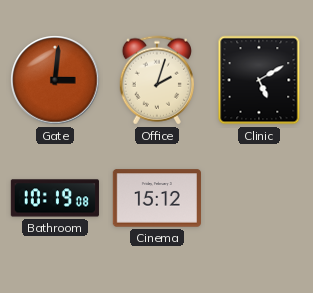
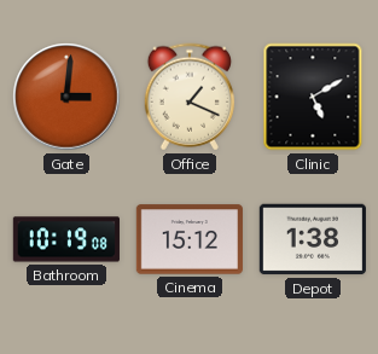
Office: 2:03 -> 1:19 (188, 97)
Depot: none -> 1:38 (313, 239)
